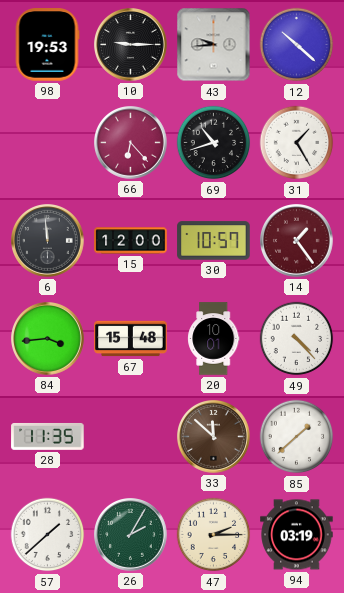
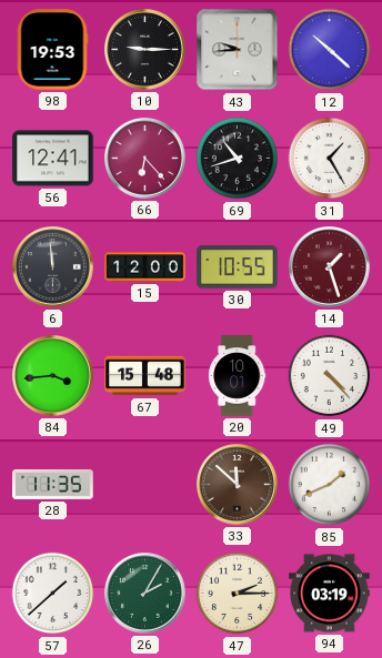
56: none -> 12:41 (53, 159)
30: 10:57 -> 10:55 (238, 267)
14: 1:24 -> 1:27 (330, 267)
85: 1:38 -> 1:41 (330, 485)
